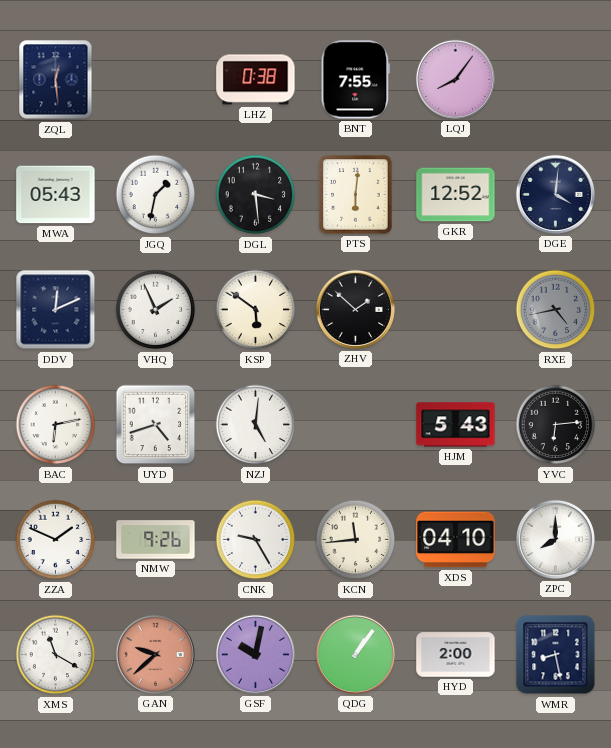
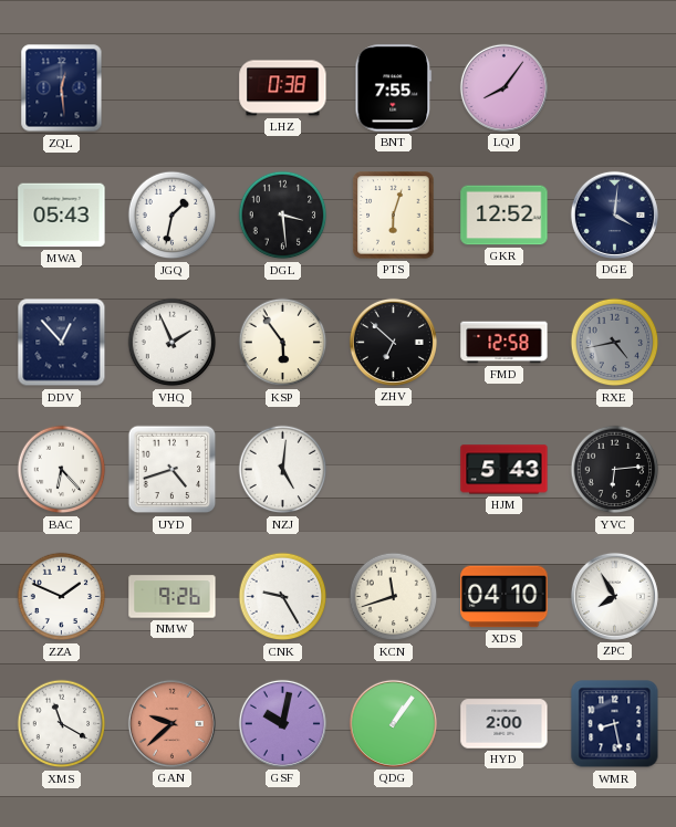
PTS: 6:01 -> 6:03 (394, 216)
DDV: 12:11 -> 12:53 (62, 343)
KSP: 5:51 -> 5:54 (283, 343)
ZHV: 1:52 -> 6:52 (393, 342)
FMD: none -> 12:58 (505, 343)
BAC: 6:13 -> 6:23 (62, 470)
KCN: 11:44 -> 11:42 (394, 597)
ZPC: 8:00 -> 7:55 (614, 596)
